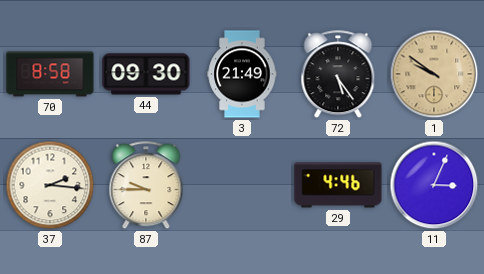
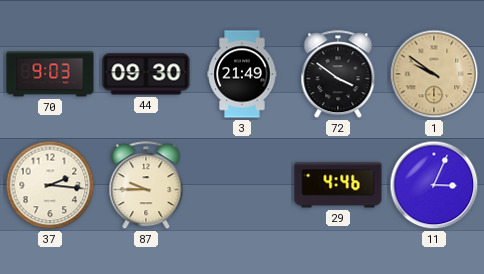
70: 8:58 -> 9:03 (50, 74)
72: 5:24 -> 3:51 (338, 75)
